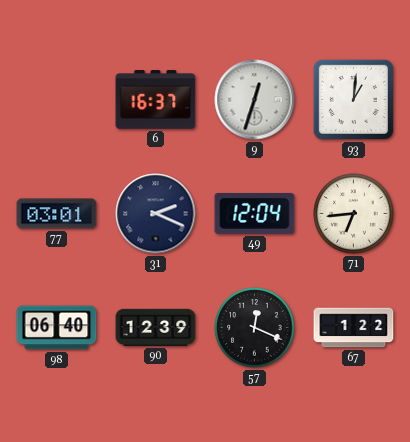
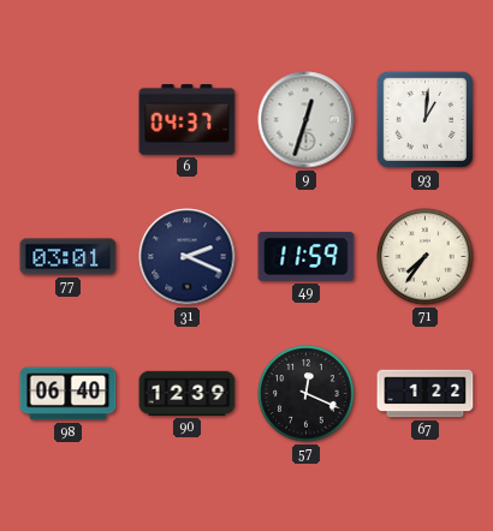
6: 16:37 -> 04:37 (188, 120)
49: 12:04 -> 11:59 (307, 256)
71: 6:44 -> 7:36 (426, 257)
